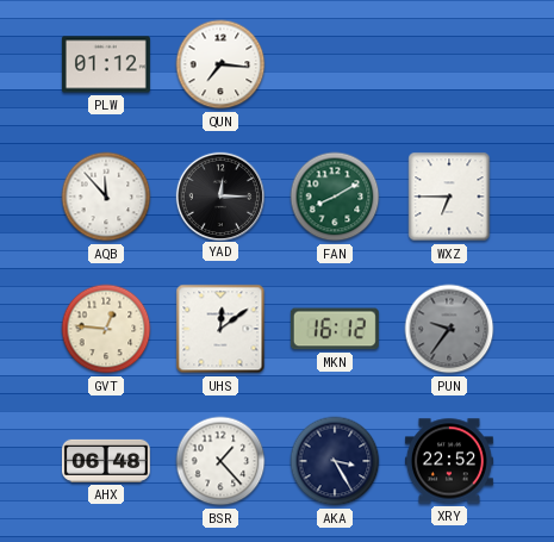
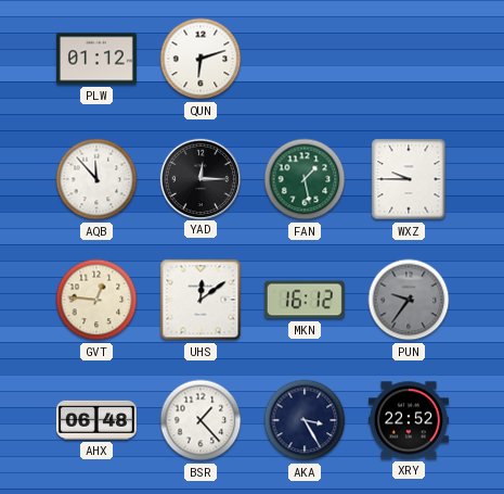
QUN: 7:16 -> 6:12 (201, 59)
FAN: 8:10 -> 1:28 (305, 179)
WXZ: 6:45 -> 9:45 (409, 179)
